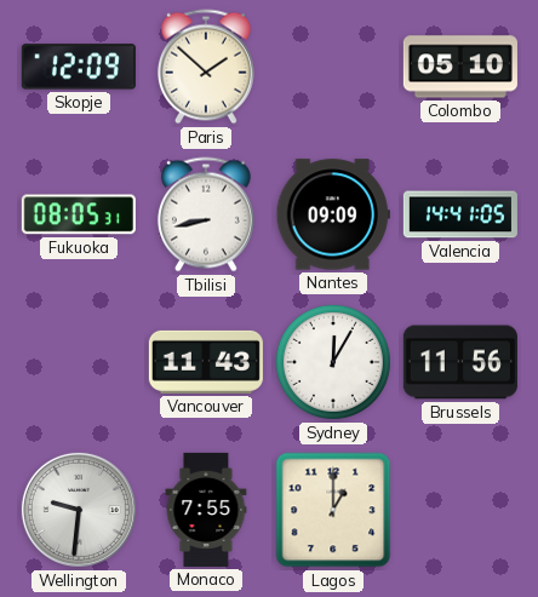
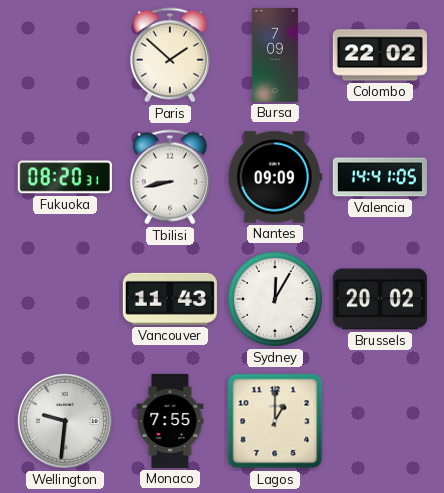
Skopje: 12:09 -> none (79, 67)
Bursa: none -> 7:09 (275, 55)
Colombo: 05:10 -> 22:02 (380, 55)
Fukuoka: 08:05 -> 08:20 (65, 177)
Brussels: 11:56 -> 20:02 (380, 299)
